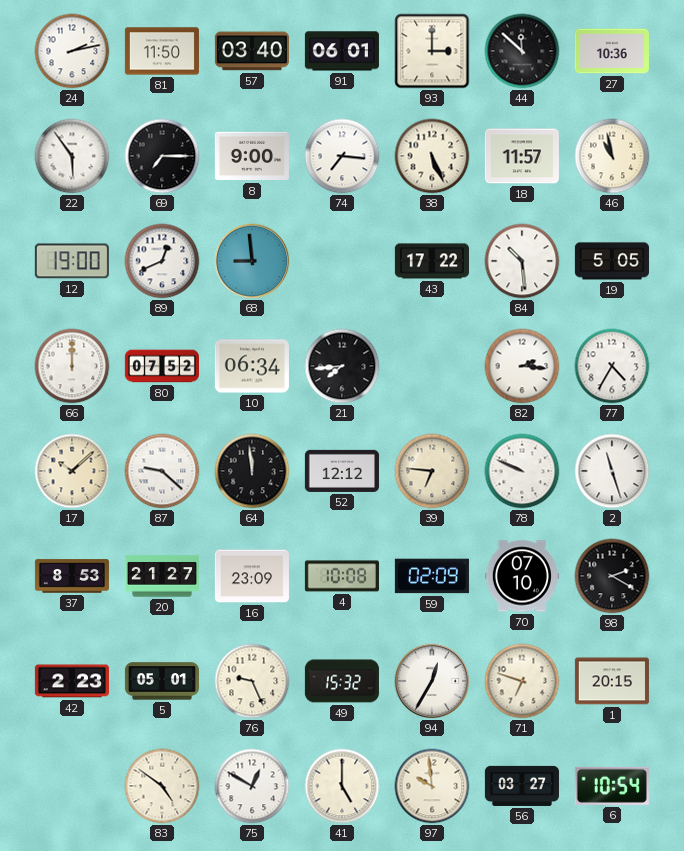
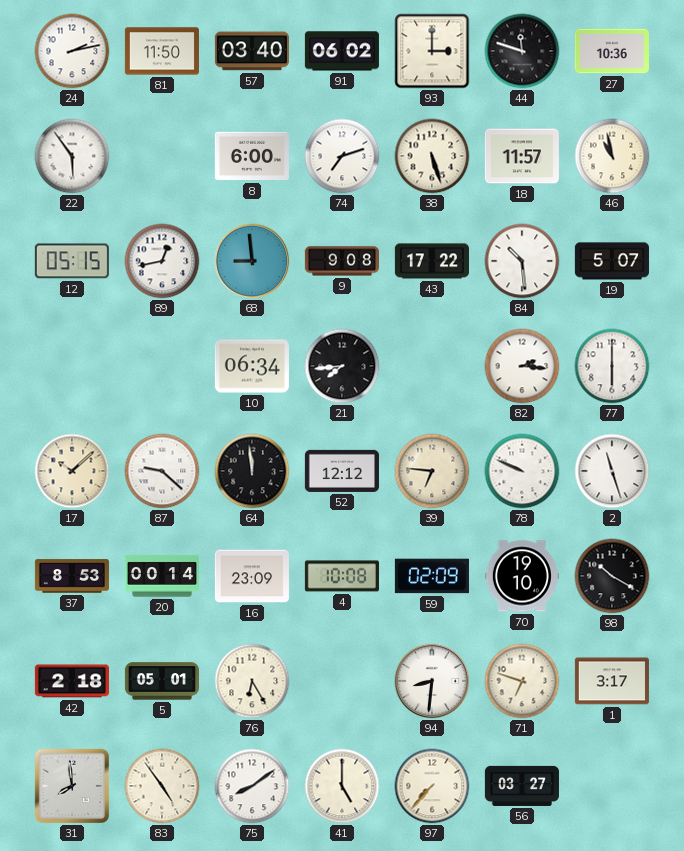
91: 06:01 -> 06:02 (342, 51)
44: 11:52 -> 11:48 (522, 51)
69: 7:15 -> none (162, 156)
8: 9:00 -> 6:00 (252, 156)
74: 7:16 -> 7:12 (342, 156)
38: 5:26 -> 5:27 (432, 156)
12: 19:00 -> 05:15 (72, 261)
89: 12:41 -> 12:43 (162, 261)
9: none -> 9:08 (342, 261)
19: 5:05 -> 5:07 (612, 261)
66: 12:00 -> none (72, 366)
80: 07:52 -> none (162, 366)
77: 4:35 -> 6:00 (612, 366)
20: 21:27 -> 00:14 (162, 576)
70: 07:10 -> 19:10 (522, 576)
98: 2:20 -> 10:20 (612, 576)
42: 2:23 -> 2:18 (72, 681)
76: 9:26 -> 6:25 (252, 681)
49: 15:32 -> none (342, 681)
94: 12:35 -> 8:31 (432, 681)
1: 20:15 -> 3:17 (612, 681)
31: none -> 7:59 (72, 786)
83: 4:51 -> 4:54 (162, 786)
75: 12:50 -> 8:09 (252, 786)
97: 9:59 -> 7:37 (432, 786)
6: 10:54 -> none (612, 786)
